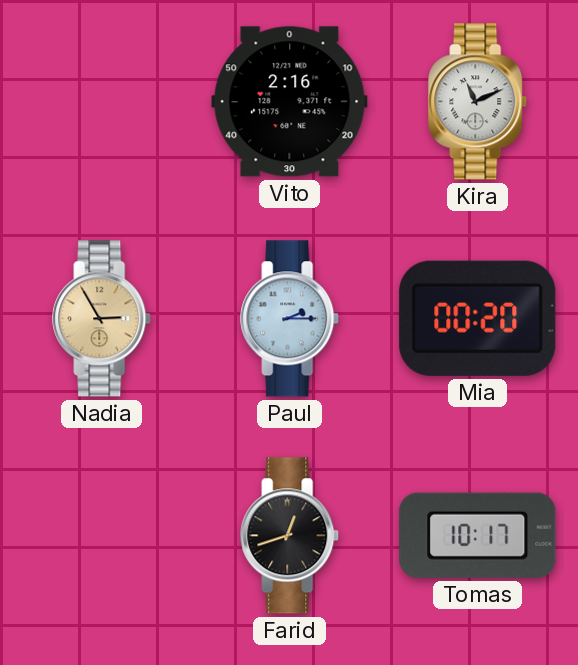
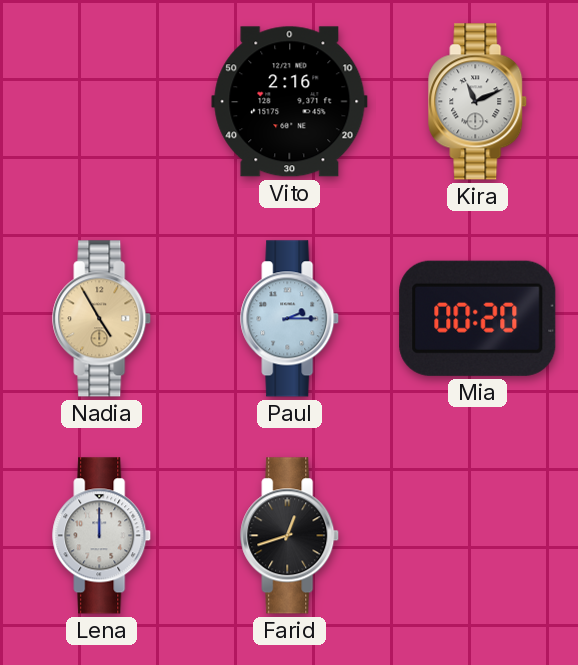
Nadia: 2:55 -> 4:55 (102, 319)
Lena: none -> 12:00 (102, 536)
Tomas: 10:17 -> none (478, 535)
